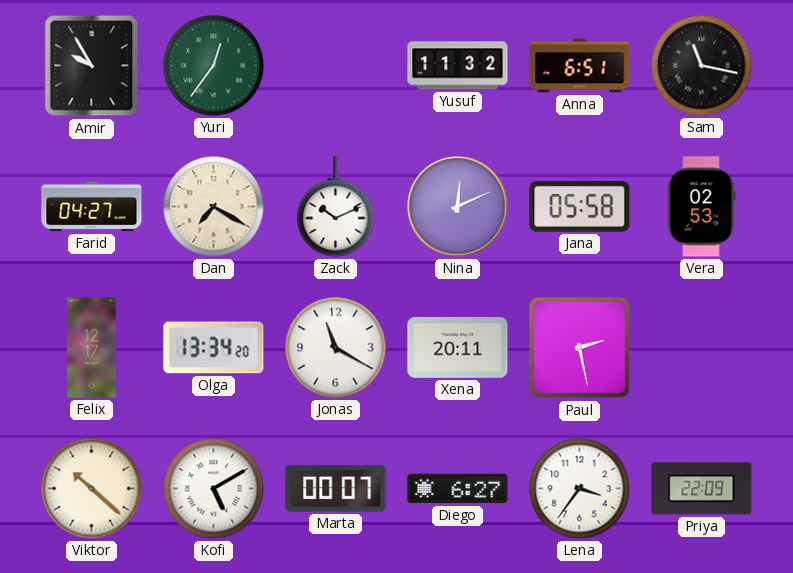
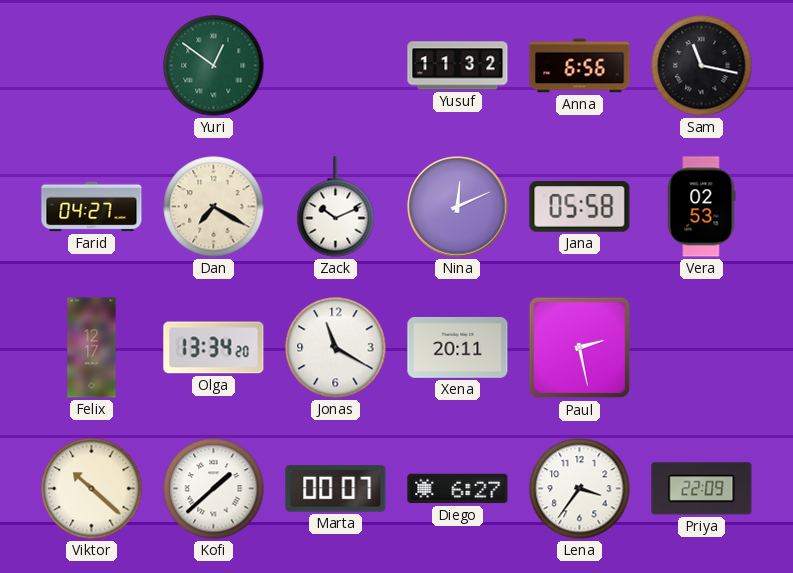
Amir: 9:55 -> none (92, 66)
Yuri: 12:36 -> 12:51 (214, 66)
Anna: 6:51 -> 6:56 (580, 66)
Kofi: 5:10 -> 1:38 (214, 489)
